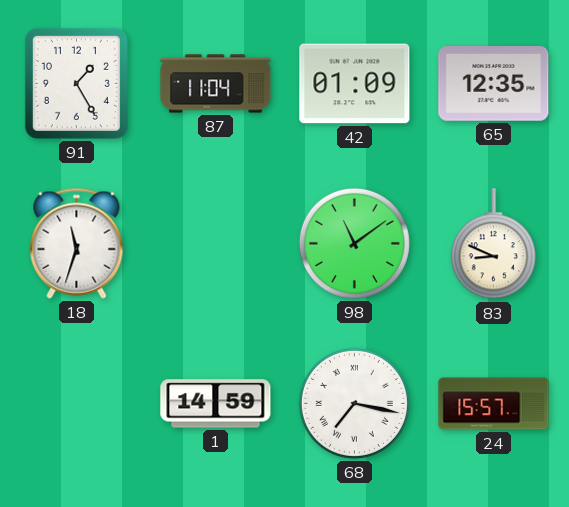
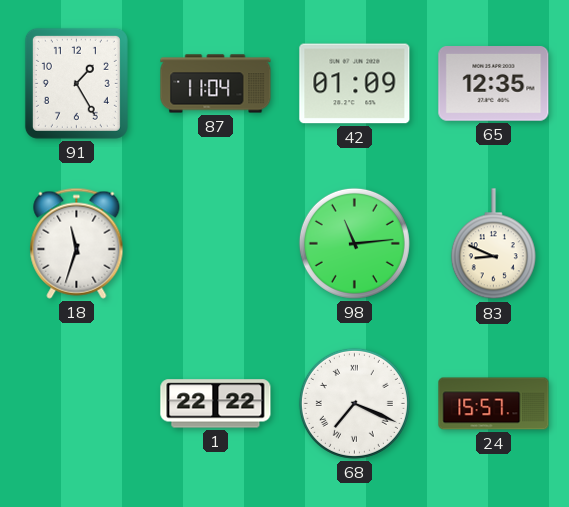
98: 11:09 -> 11:14 (354, 243)
1: 14:59 -> 22:22 (216, 404)
68: 7:17 -> 7:19 (354, 403)
